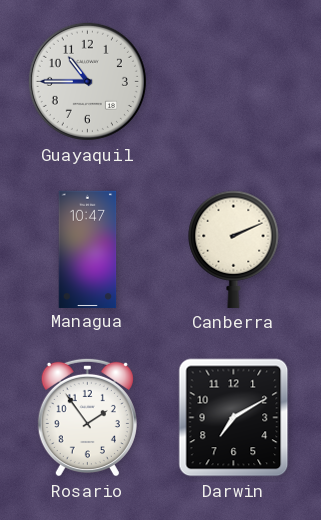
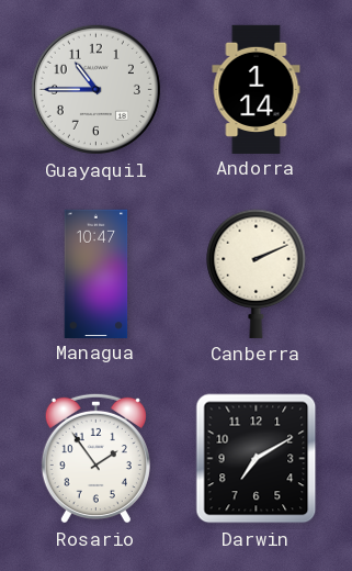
Andorra: none -> 1:14 (257, 89)
